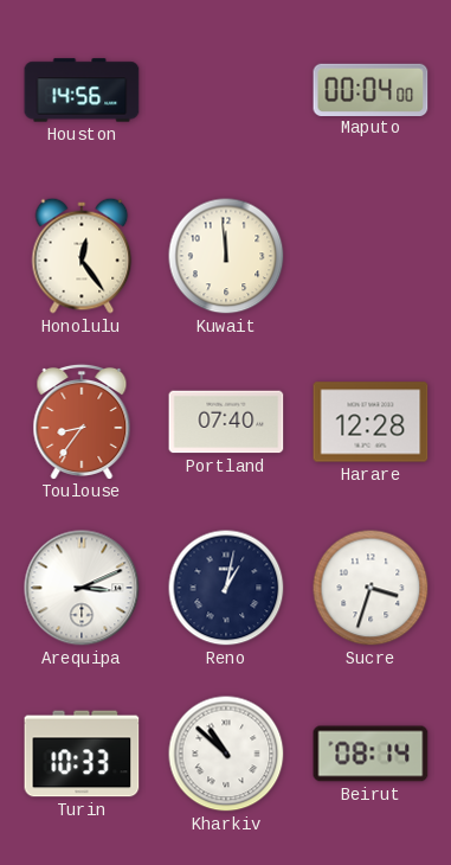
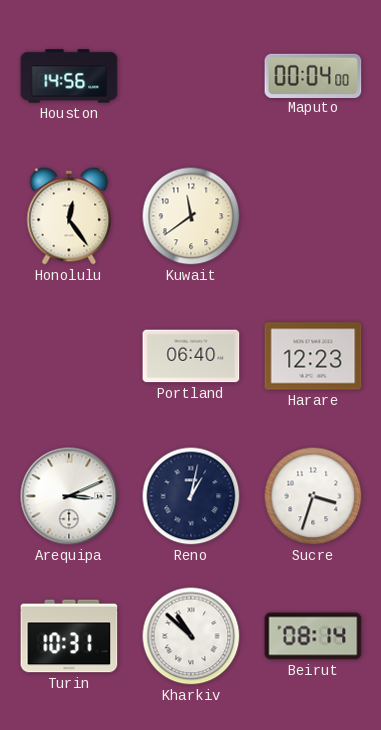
Kuwait: 11:59 -> 11:39 (191, 216)
Toulouse: 8:36 -> none (82, 421)
Portland: 07:40 -> 06:40 (191, 356)
Harare: 12:28 -> 12:23 (313, 356)
Turin: 10:33 -> 10:31 (69, 636)
